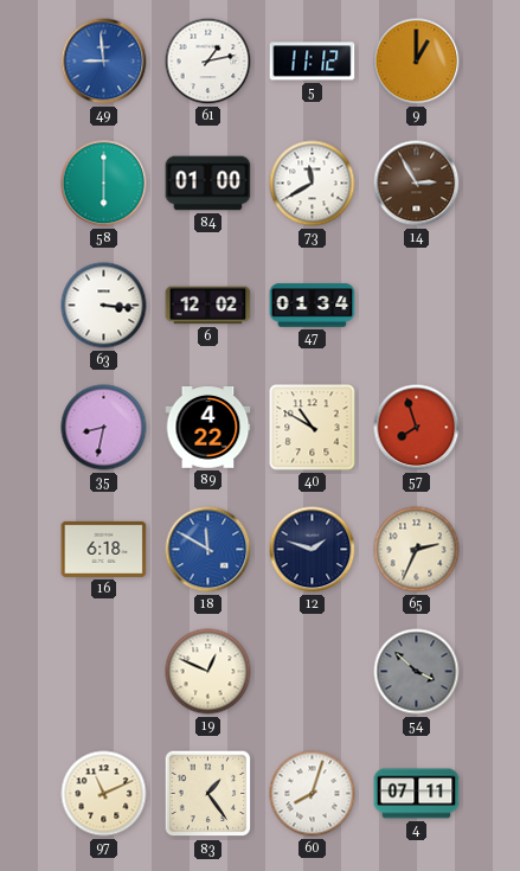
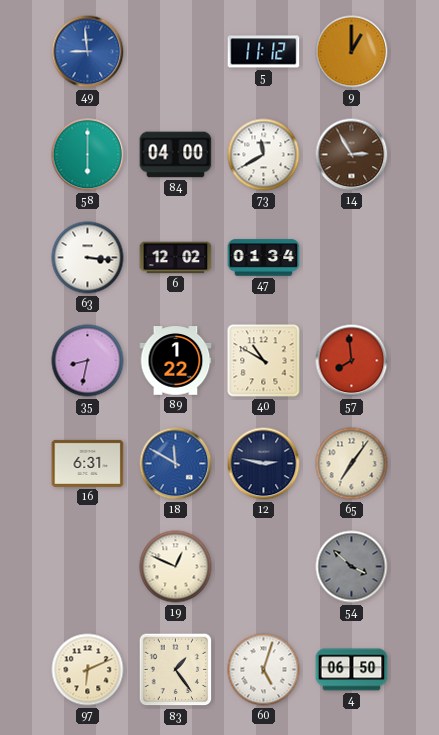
61: 1:13 -> none (208, 62)
84: 01:00 -> 04:00 (176, 155)
89: 4:22 -> 1:22 (176, 361)
57: 7:57 -> 7:59 (352, 361)
16: 6:18 -> 6:31 (88, 463)
12: 1:48 -> 2:47 (264, 464)
65: 2:34 -> 7:06 (352, 464)
97: 11:11 -> 6:11 (88, 670)
60: 8:03 -> 5:03 (264, 670)
4: 07:11 -> 06:50 (352, 670)
